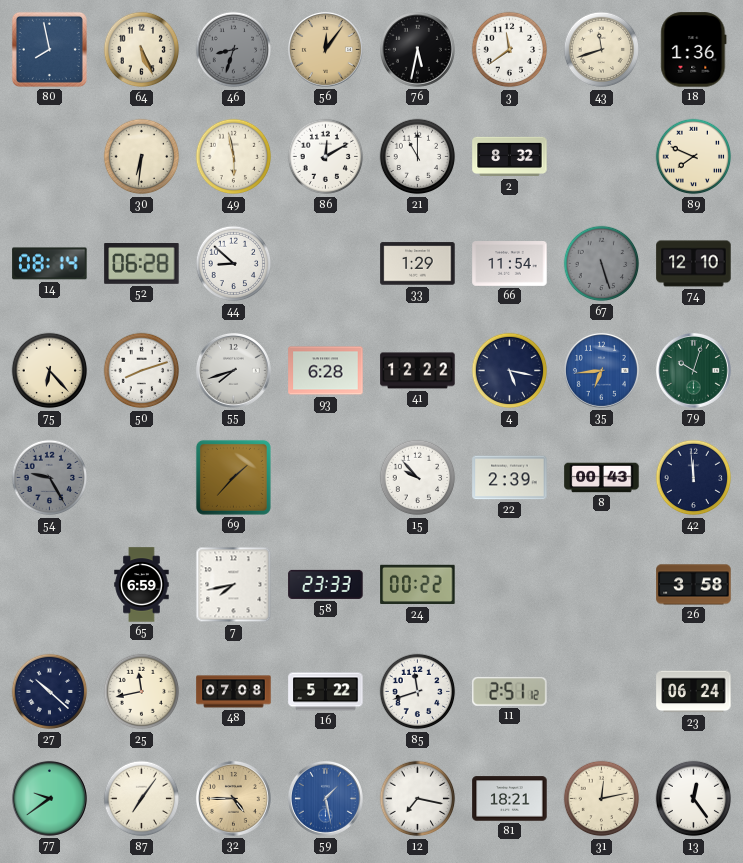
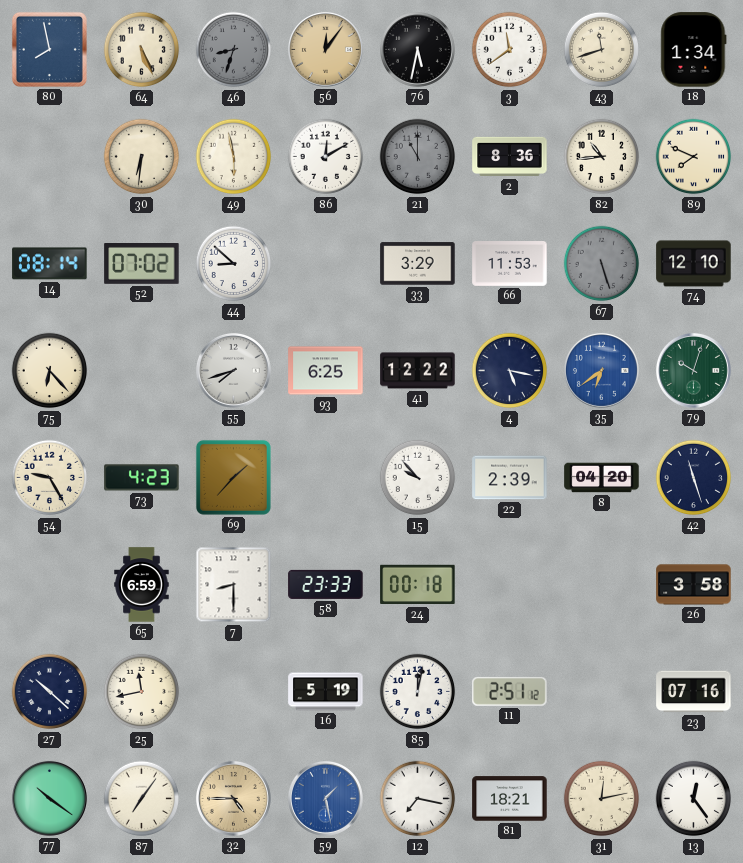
18: 1:36 -> 1:34 (694, 50)
21 dial: white -> grey (418, 157)
2: 8:32 -> 8:36 (510, 157)
82: none -> 10:44 (602, 157)
52: 06:28 -> 07:02 (142, 264)
33: 1:29 -> 3:29 (418, 264)
66: 11:54 -> 11:53 (510, 264)
50: 8:12 -> none (142, 371)
93: 6:28 -> 6:25 (326, 371)
35: 6:44 -> 6:39 (601, 370)
54 dial: grey -> cream (50, 478)
73: none -> 4:23 (142, 478)
8: 00:43 -> 04:20 (602, 478)
42: 11:59 -> 11:27 (694, 478)
7: 7:43 -> 8:30 (234, 585)
24: 00:22 -> 00:18 (418, 585)
48: 07:08 -> none (234, 692)
16: 5:22 -> 5:19 (326, 692)
85: 11:42 -> 12:02 (418, 692)
23: 06:24 -> 07:16 (694, 692)
77: 9:39 -> 10:21 (49, 798)
